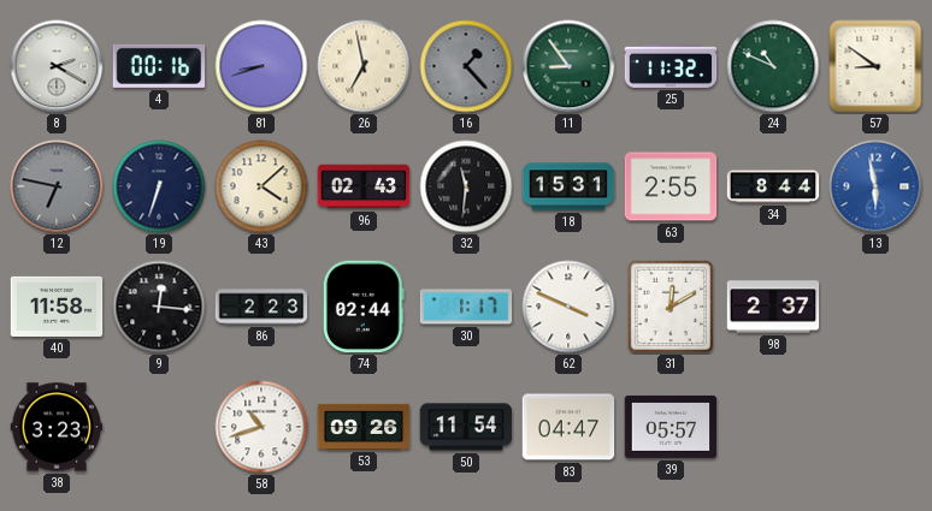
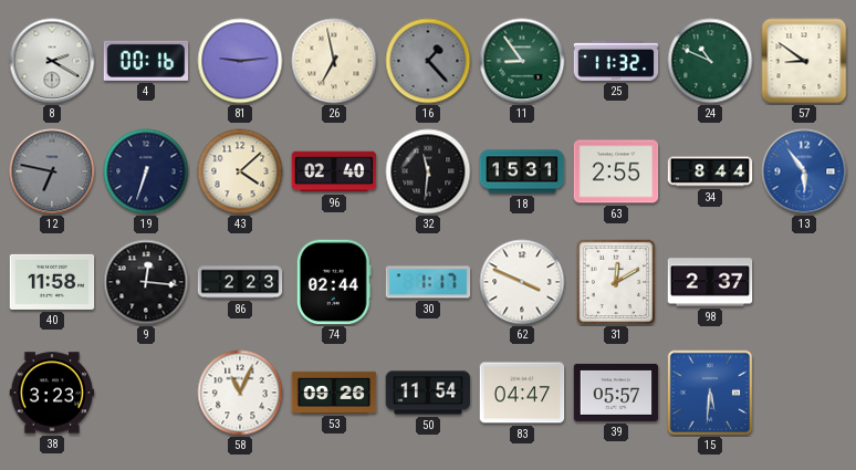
81: 8:42 -> 9:14 (240, 61)
96: 02:43 -> 02:40 (334, 171)
13: 5:58 -> 5:54 (804, 171)
58: 10:42 -> 11:04 (240, 393)
15: none -> 5:31 (710, 393)
